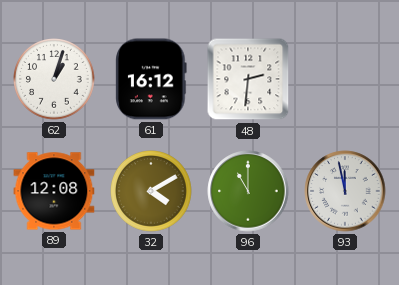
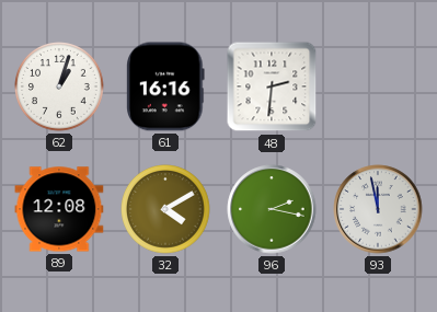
61: 16:12 -> 16:16 (165, 86)
96: 11:00 -> 2:17 (272, 209)
